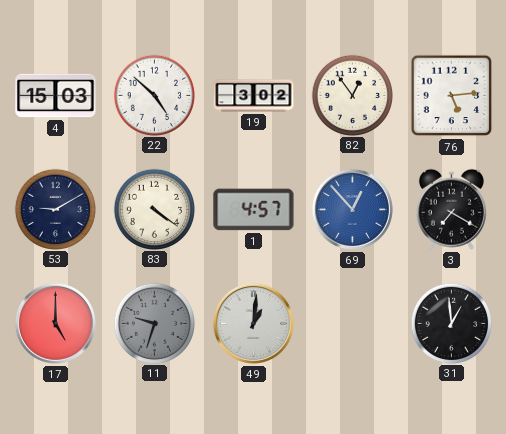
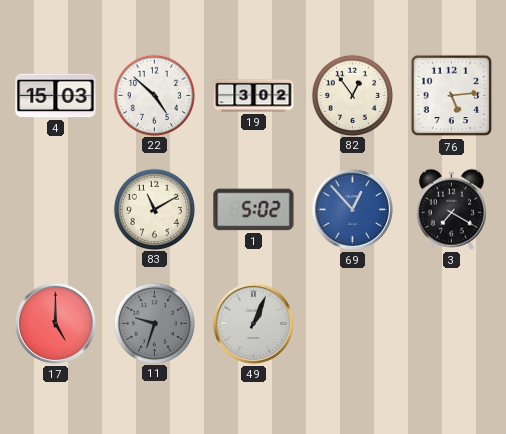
53: 9:10 -> none (55, 209)
83: 4:21 -> 11:10 (154, 209)
1: 4:57 -> 5:02 (254, 210)
49: 1:01 -> 1:04 (253, 323)
31: 12:59 -> none (451, 323)
